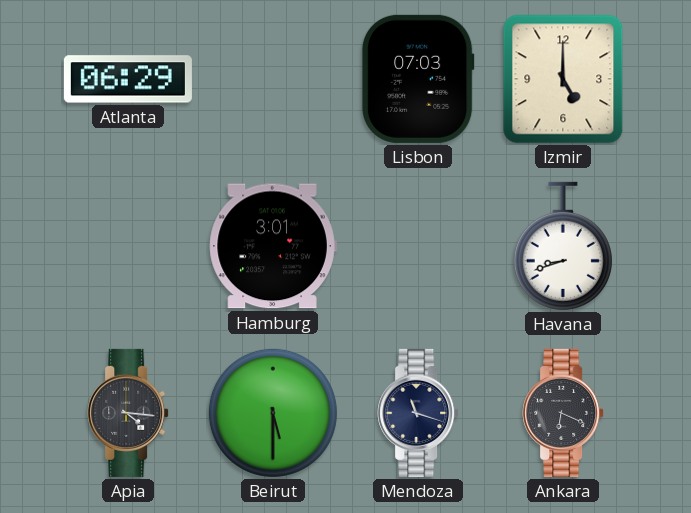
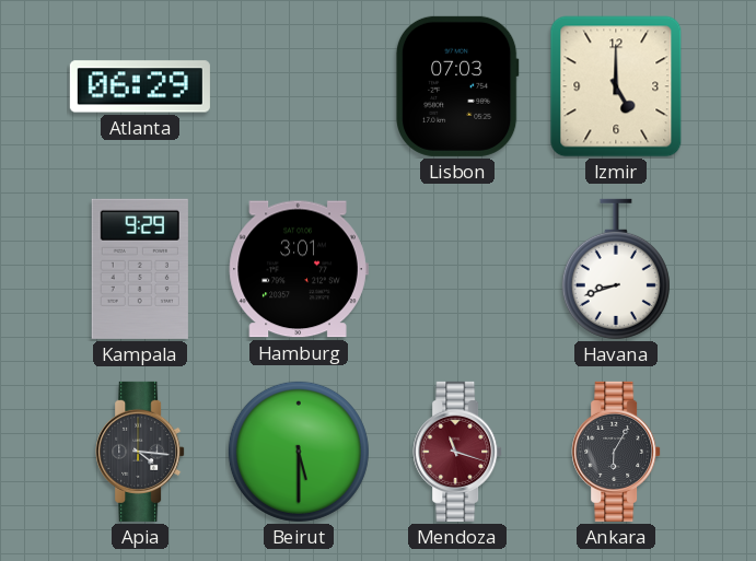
Kampala: none -> 9:29 (140, 269)
Mendoza dial: navy -> burgundy (457, 452)
Ankara: 6:19 -> 6:05 (616, 452)
